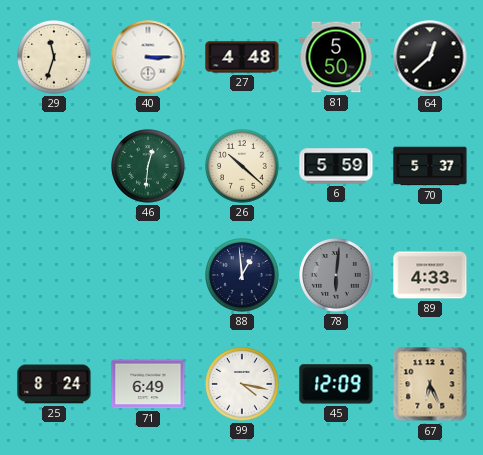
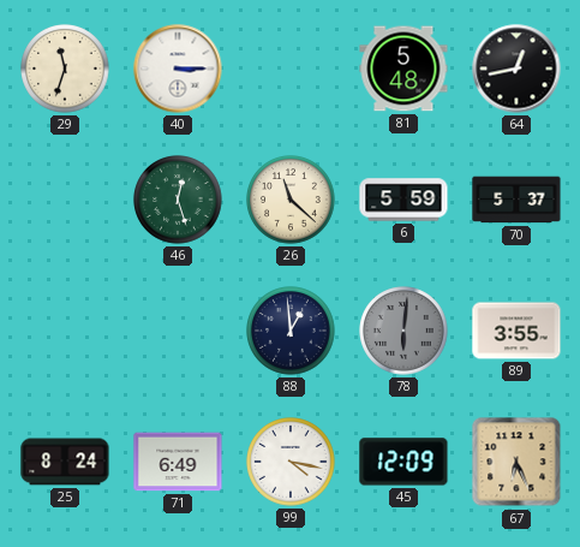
27: 4:48 -> none (242, 57)
81: 5:50 -> 5:48 (403, 69)
64: 12:38 -> 12:43 (516, 69)
46: 12:31 -> 12:27 (178, 200)
26: 10:22 -> 11:22 (291, 200)
89: 4:33 -> 3:55 (516, 331)
